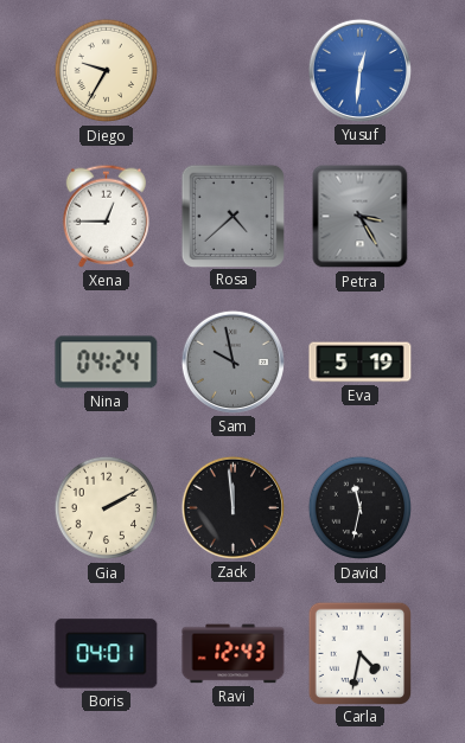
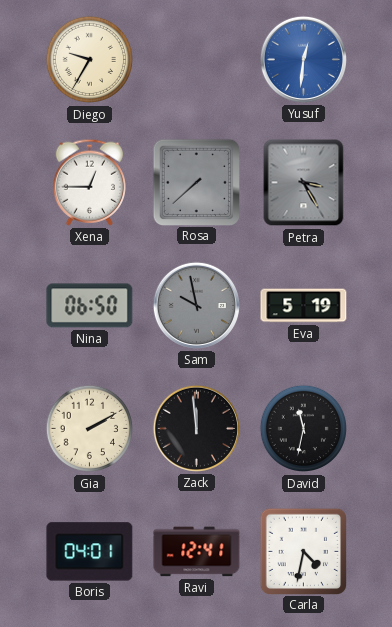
Rosa: 4:38 -> 7:38 (196, 182)
Nina: 04:24 -> 06:50 (90, 306)
Ravi: 12:43 -> 12:41 (197, 552)
